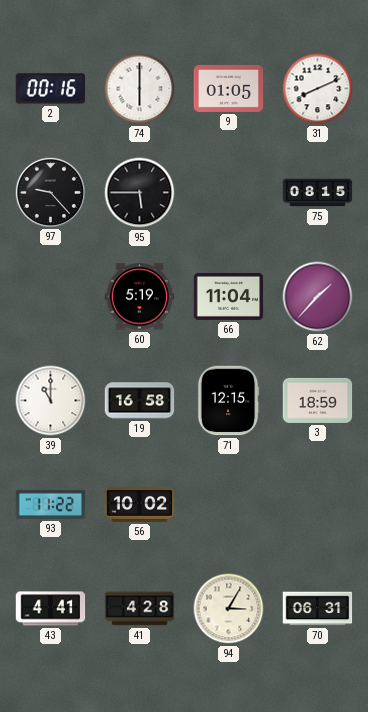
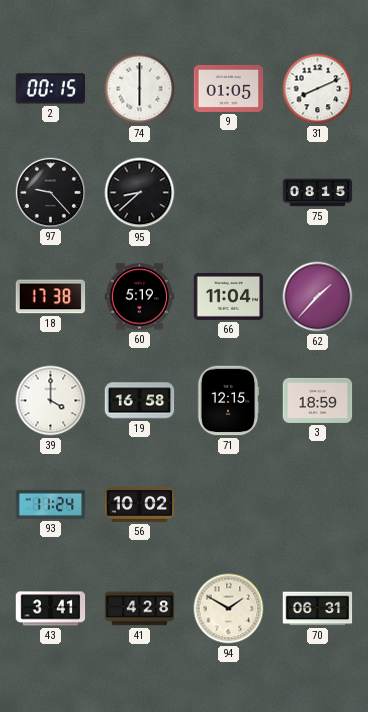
2: 00:16 -> 00:15 (51, 89)
95: 5:45 -> 8:38 (140, 193)
18: none -> 17:38 (51, 297)
39: 11:00 -> 4:00 (51, 401)
93: 11:22 -> 11:24 (51, 504)
43: 4:41 -> 3:41 (51, 609)
94: 3:05 -> 1:50 (229, 609)
